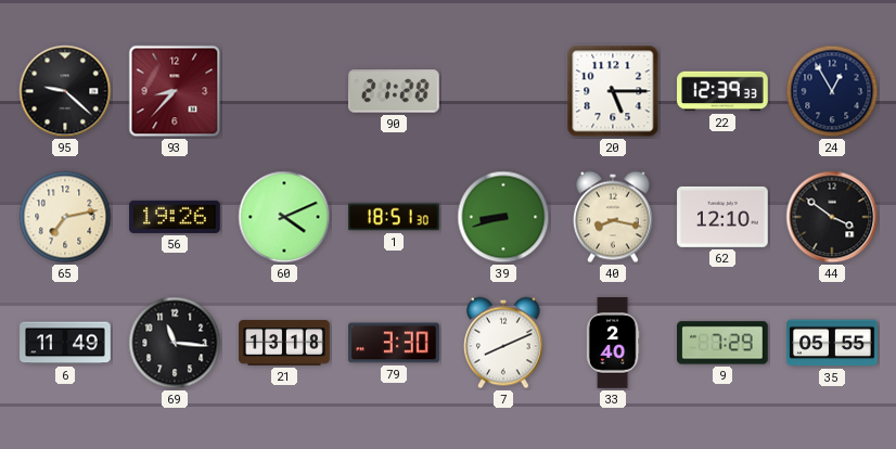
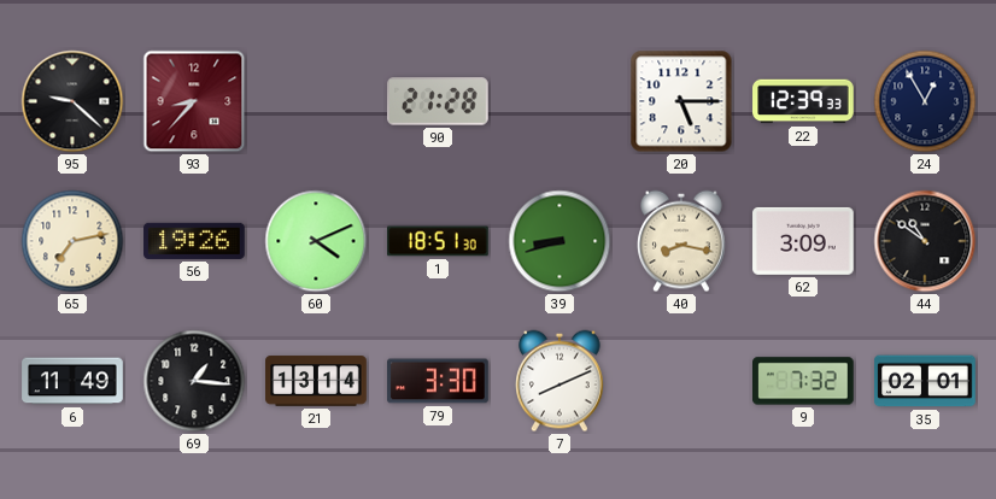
62: 12:10 -> 3:09 (803, 241)
44: 3:51 -> 10:51 (925, 241)
69: 11:16 -> 1:16 (194, 381)
21: 13:18 -> 13:14 (316, 381)
33: 2:40 -> none (613, 343)
9: 7:29 -> 7:32 (804, 381)
35: 05:55 -> 02:01 (925, 381)
